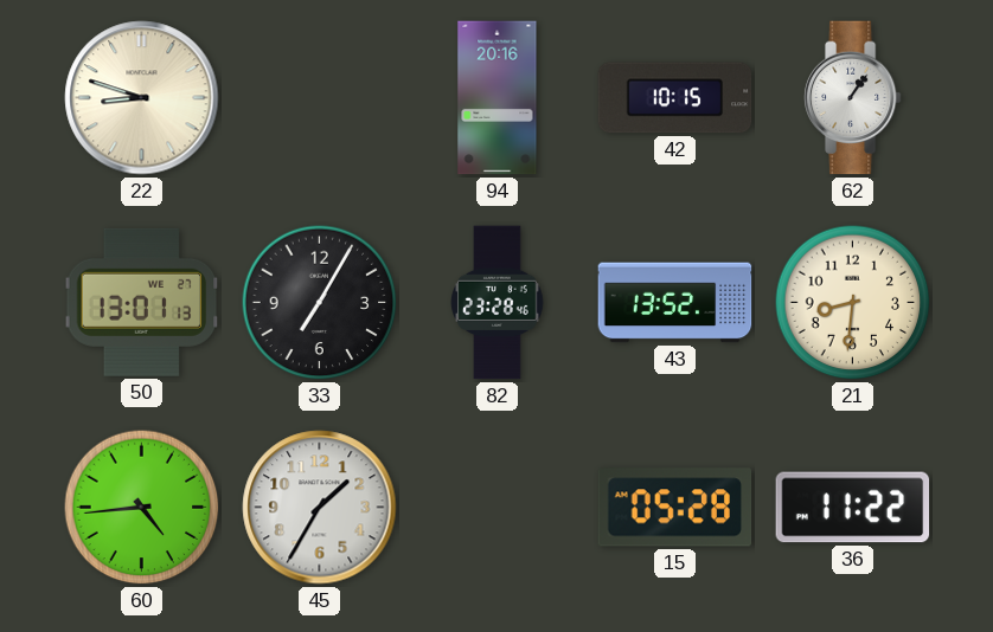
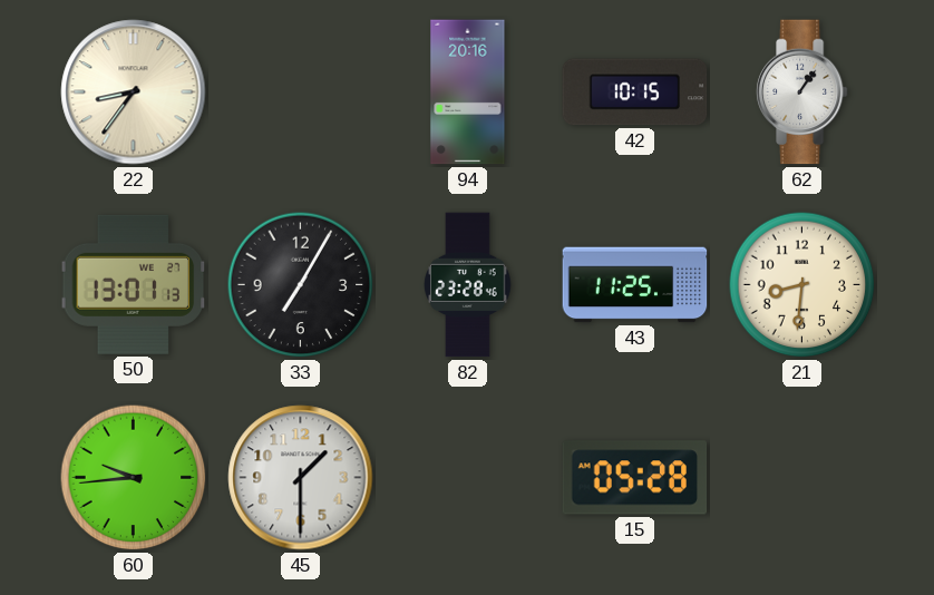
22: 8:48 -> 8:36 (134, 92)
43: 13:52 -> 11:25 (635, 285)
60: 4:44 -> 9:44 (134, 478)
45: 1:35 -> 1:30 (301, 478)
36: 11:22 -> none (853, 508)
